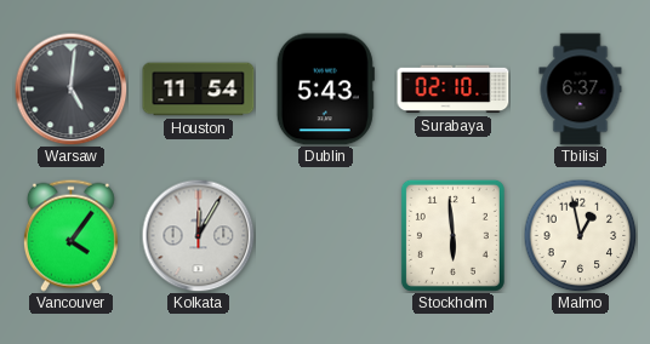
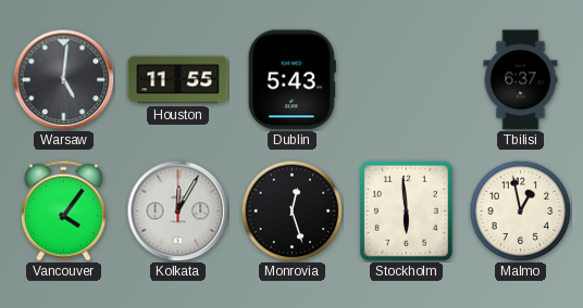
Houston: 11:54 -> 11:55 (178, 80)
Surabaya: 02:10 -> none (454, 90)
Monrovia: none -> 12:27 (291, 210)
